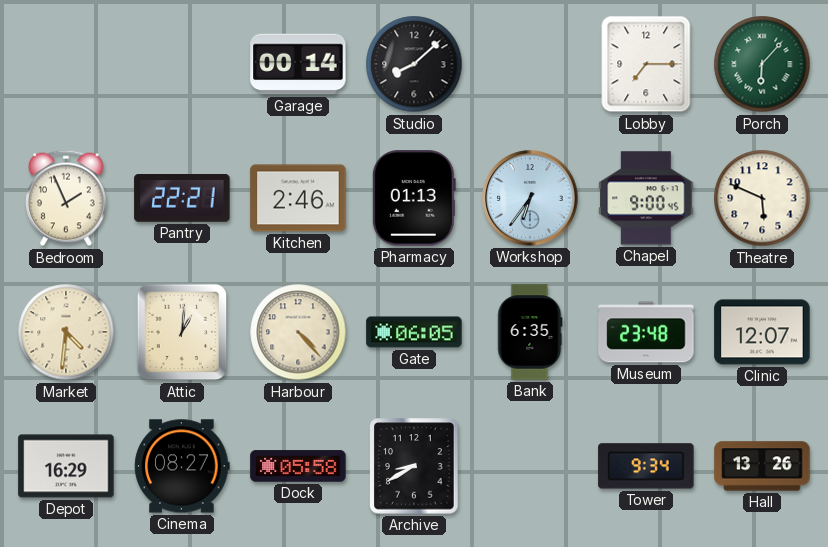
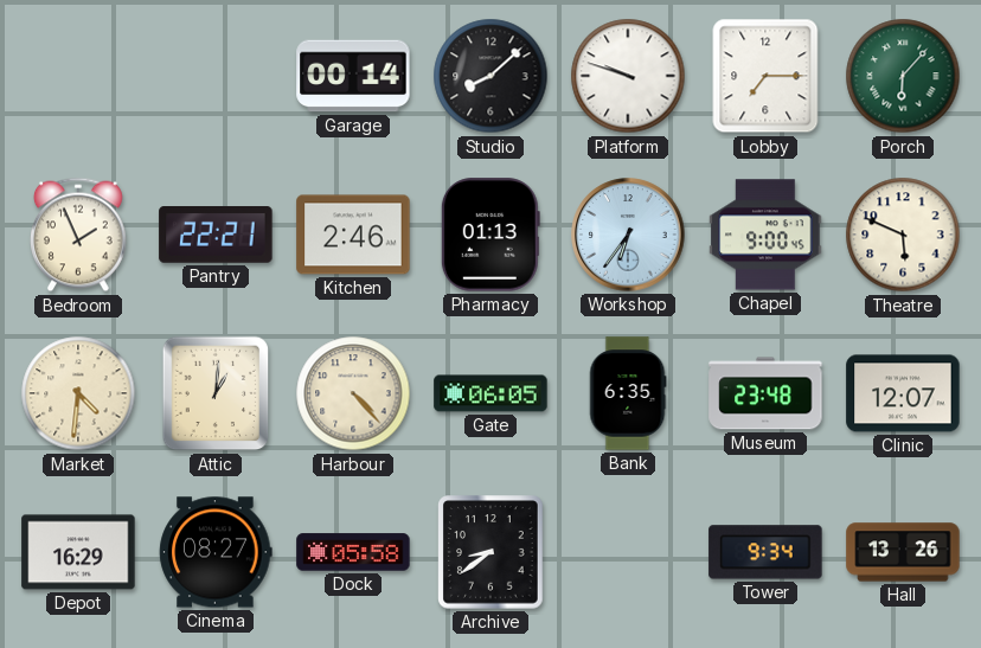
Platform: none -> 9:48 (628, 76)
Archive: 8:40 -> 8:39 (490, 552)
